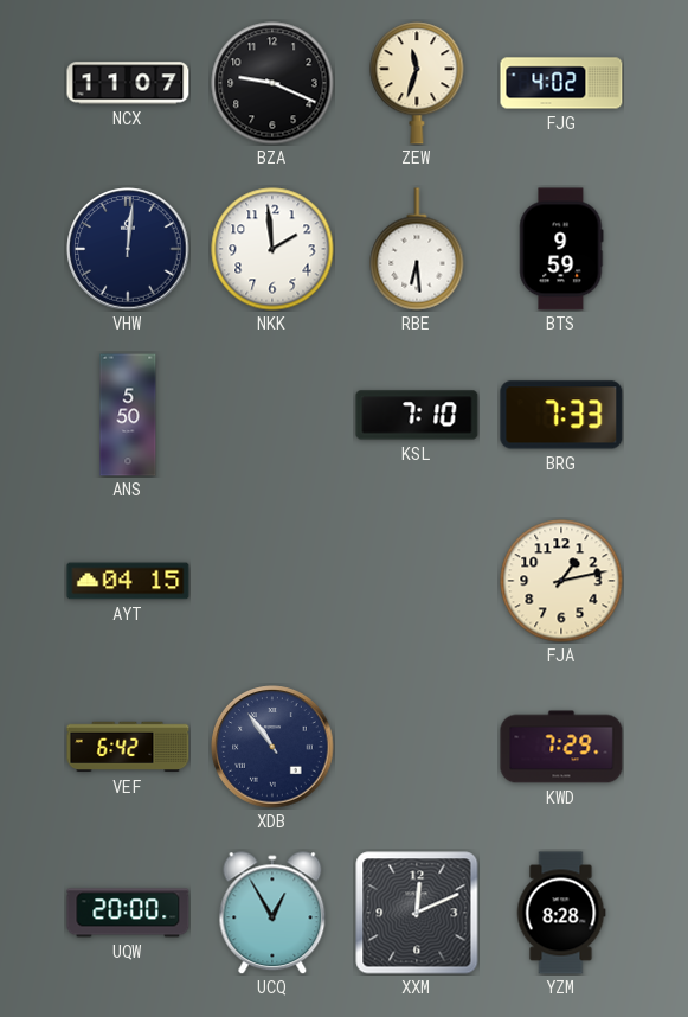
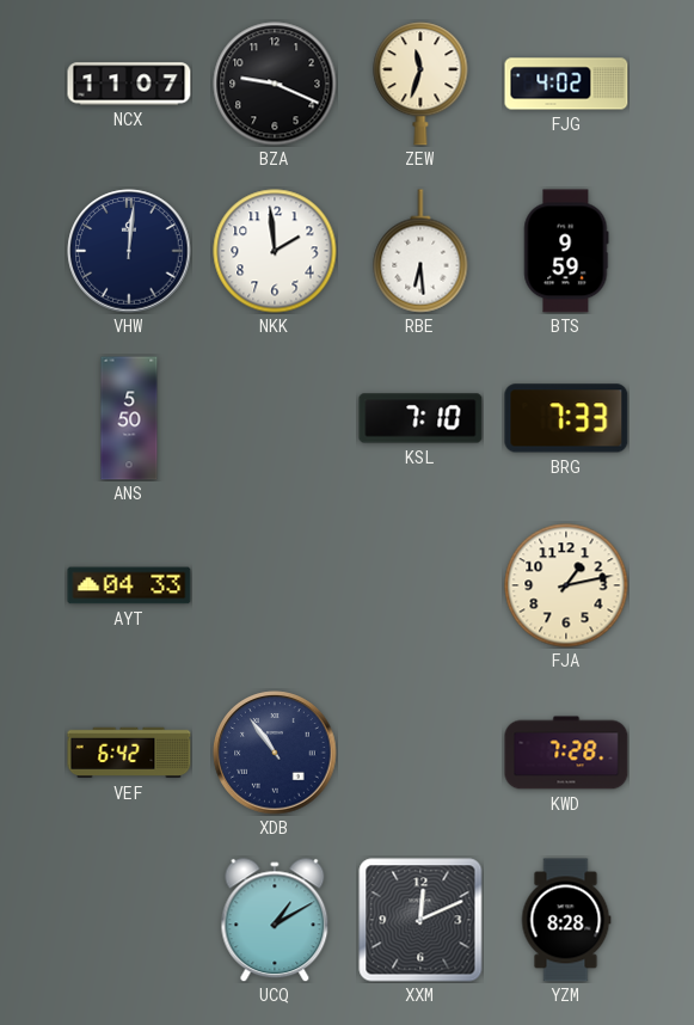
AYT: 04:15 -> 04:33 (129, 585)
KWD: 7:29 -> 7:28 (566, 753)
UQW: 20:00 -> none (128, 913)
UCQ: 12:55 -> 1:10 (275, 920)
